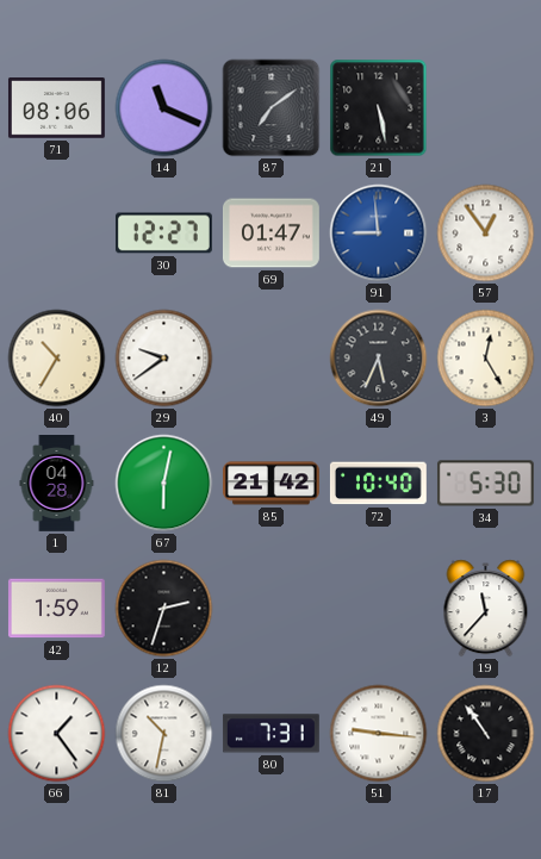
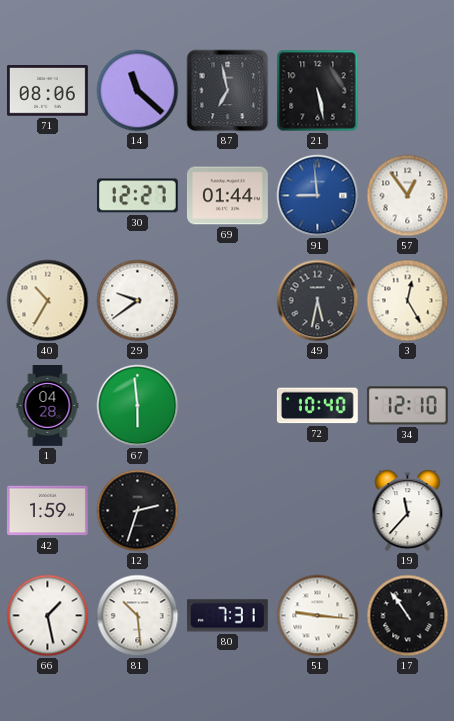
14: 11:19 -> 11:22 (138, 91)
87: 7:09 -> 6:58 (228, 91)
69: 01:47 -> 01:44 (227, 196)
49: 5:34 -> 5:32 (318, 301)
67: 6:02 -> 5:59 (138, 406)
85: 21:42 -> none (270, 484)
34: 5:30 -> 12:10 (407, 406)
66: 1:24 -> 1:28 (48, 616)
81: 10:32 -> 10:29 (138, 616)
